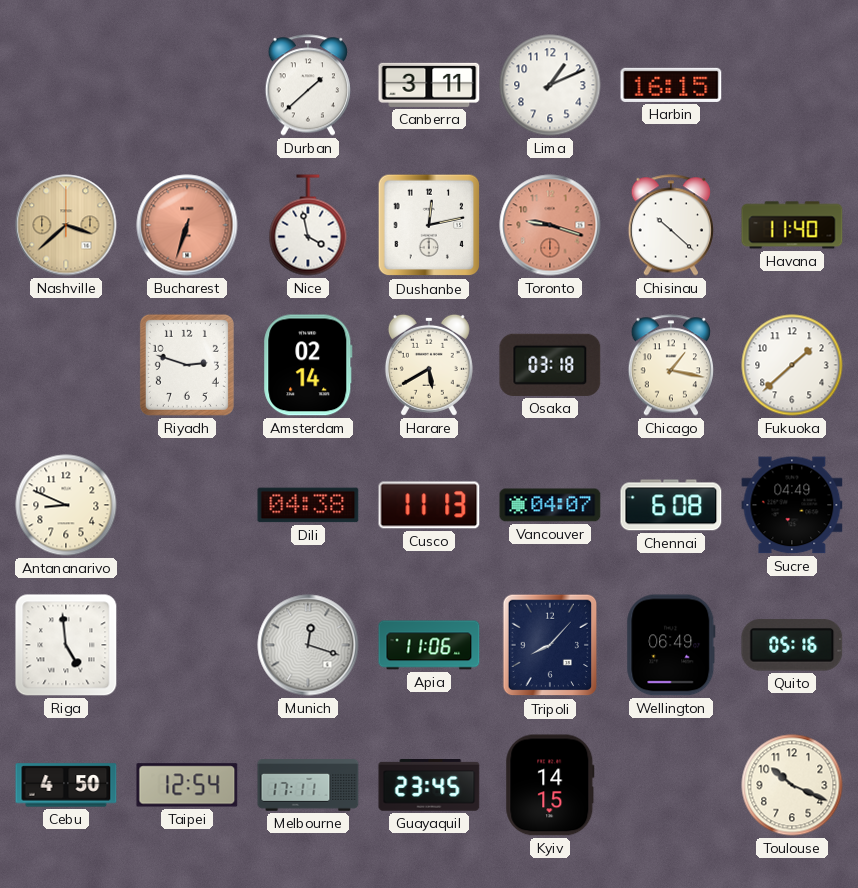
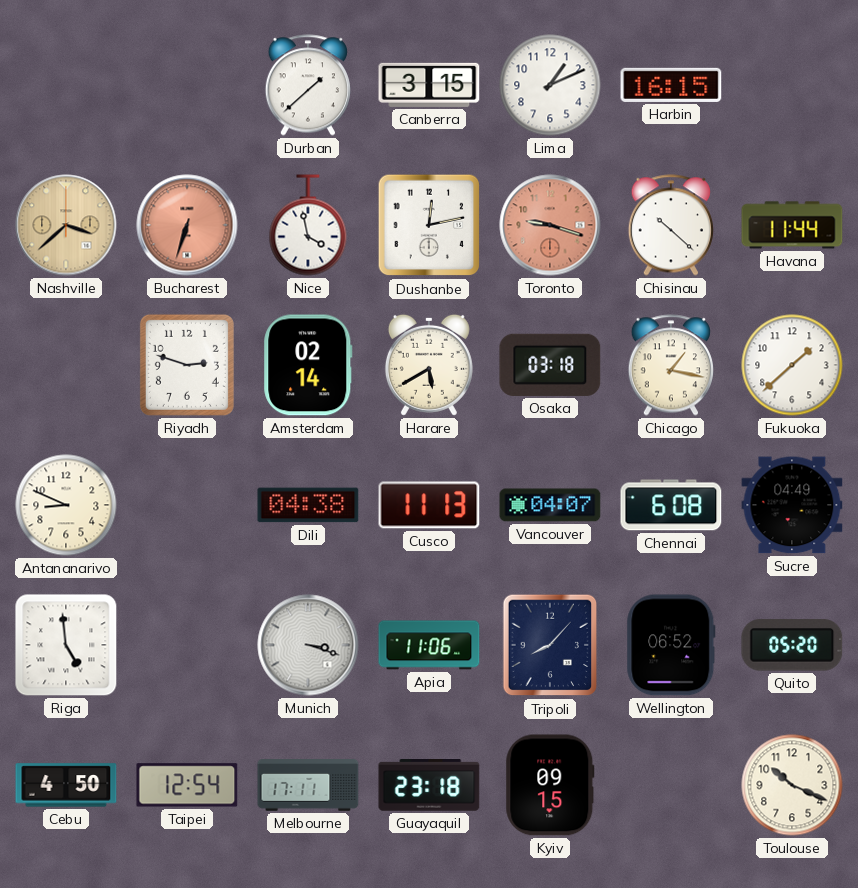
Canberra: 3:11 -> 3:15 (429, 85)
Havana: 11:40 -> 11:44 (792, 225)
Munich: 12:18 -> 3:18 (308, 645)
Wellington: 06:49 -> 06:52 (671, 645)
Quito: 05:16 -> 05:20 (792, 645)
Guayaquil: 23:45 -> 23:18 (429, 786)
Kyiv: 14:15 -> 09:15 (550, 785)
